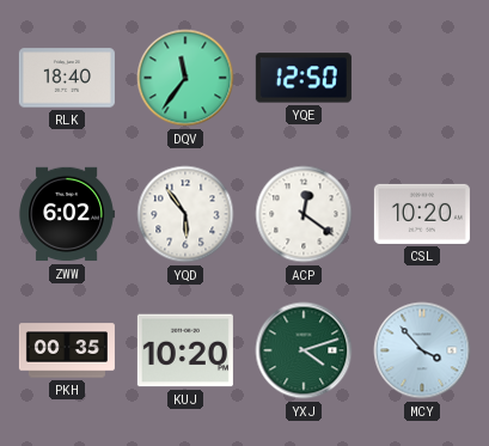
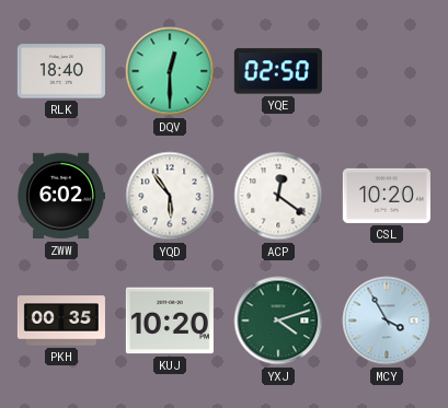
DQV: 11:36 -> 12:30 (170, 71)
YQE: 12:50 -> 02:50 (278, 71)
MCY: 3:53 -> 3:55 (387, 320)
